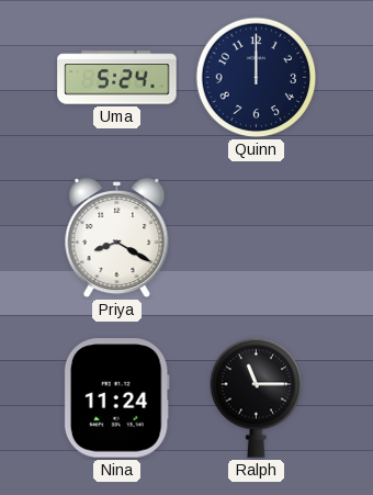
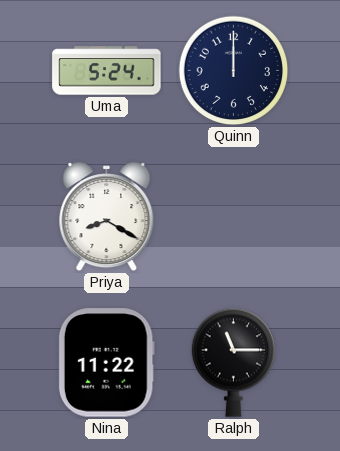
Nina: 11:24 -> 11:22 (106, 363)
